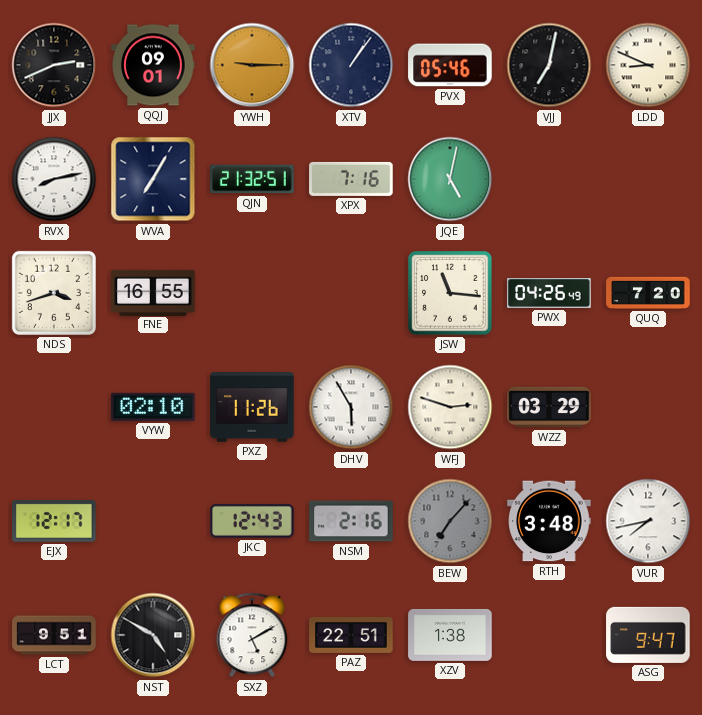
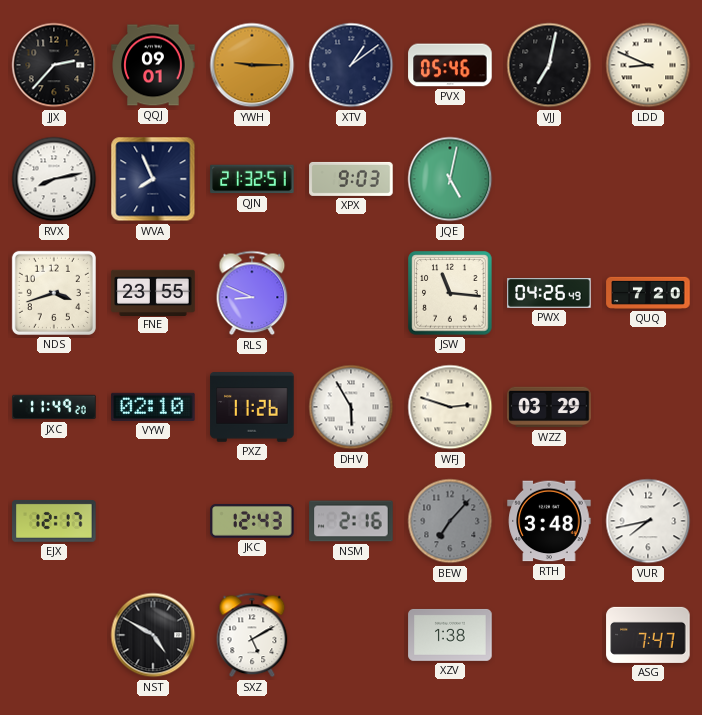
JJX: 2:41 -> 2:37 (54, 65)
XTV: 1:06 -> 1:09 (351, 65)
WVA: 7:05 -> 7:56 (153, 179)
XPX: 7:16 -> 9:03 (351, 179)
FNE: 16:55 -> 23:55 (153, 292)
RLS: none -> 8:49 (252, 293)
JXC: none -> 11:49 (54, 407)
LCT: 9:51 -> none (54, 635)
PAZ: 22:51 -> none (351, 635)
ASG: 9:47 -> 7:47 (648, 635)
